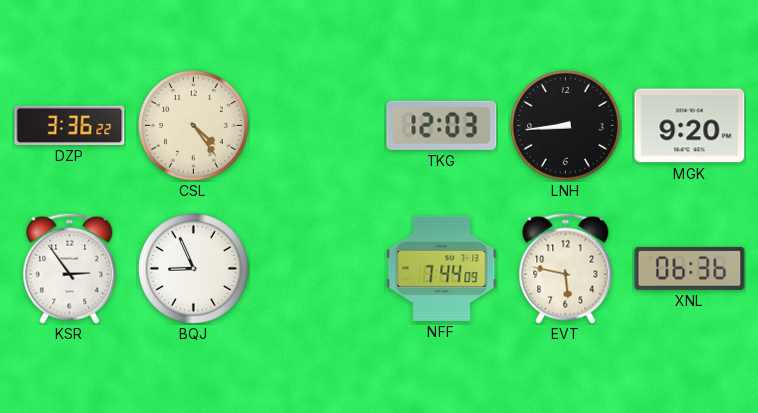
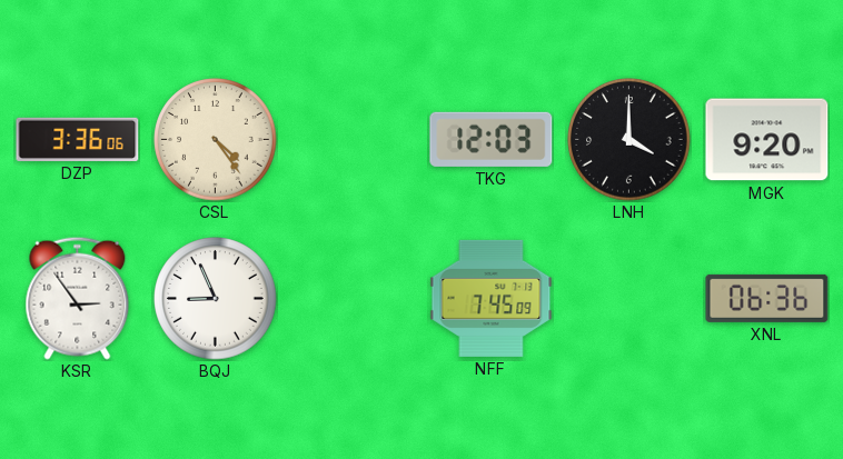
DZP: 3:36:22 -> 3:36:06 (78, 139)
LNH: 8:44 -> 4:00 (629, 140)
NFF: 7:44 -> 7:45 (492, 298)
EVT: 5:47 -> none (566, 268)
